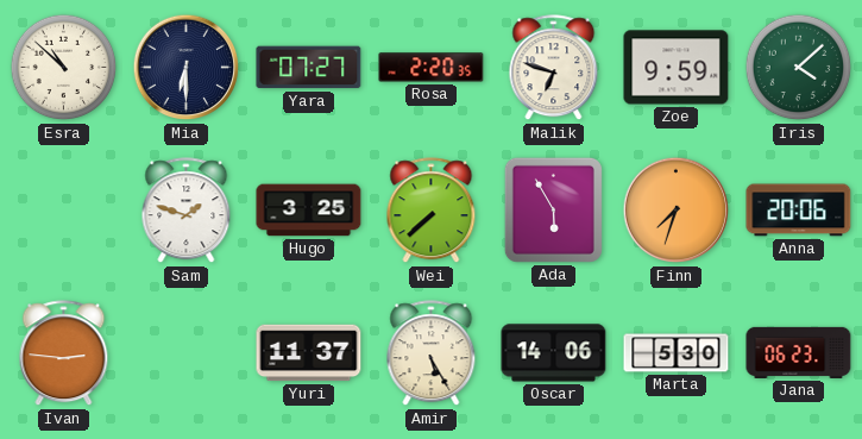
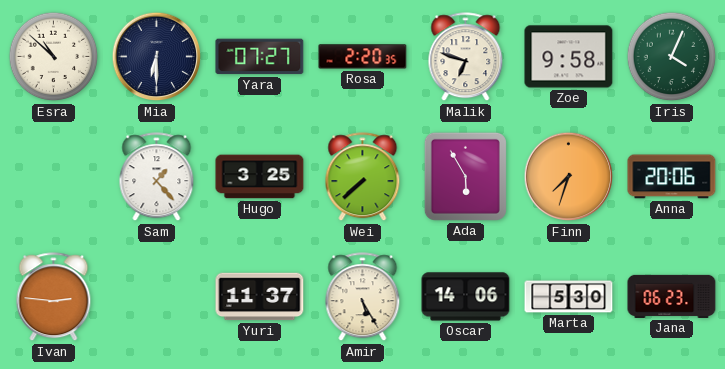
Zoe: 9:59 -> 9:58 (569, 57)
Iris: 4:08 -> 4:04 (672, 57)
Sam: 1:48 -> 1:23 (157, 177)
